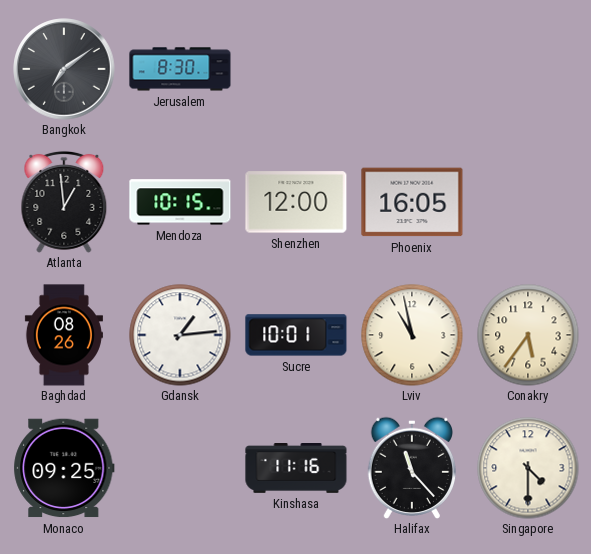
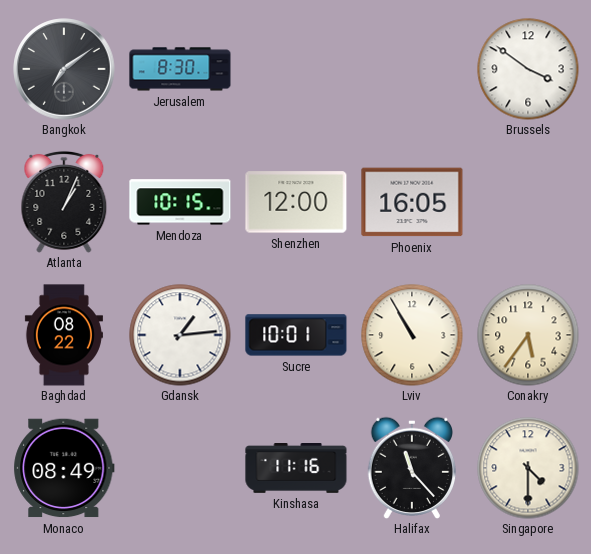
Brussels: none -> 3:51 (528, 69)
Atlanta: 12:59 -> 1:04 (64, 202)
Baghdad: 08:26 -> 08:22 (64, 335)
Lviv: 10:58 -> 10:55 (412, 335)
Monaco: 09:25 -> 08:49 (64, 468)
